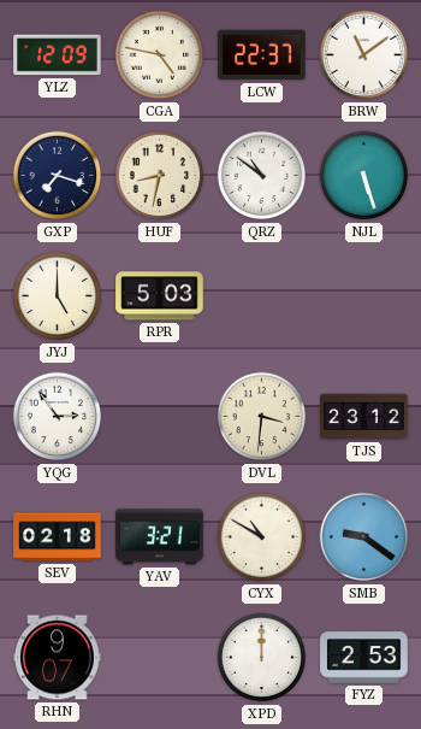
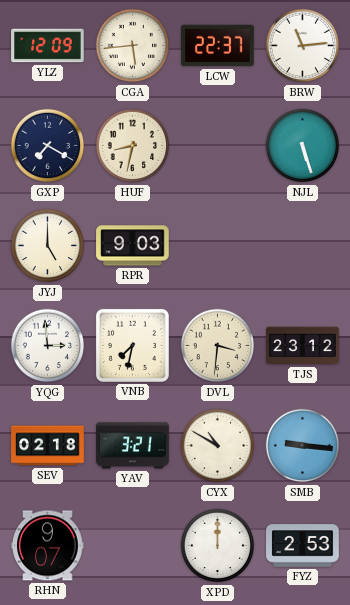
CGA: 4:47 -> 5:44 (133, 46)
BRW: 11:09 -> 11:14 (303, 46)
GXP: 7:18 -> 7:20 (48, 146)
QRZ: 10:51 -> none (262, 176)
RPR: 5:03 -> 9:03 (133, 246)
YQG: 2:54 -> 2:59 (48, 346)
VNB: none -> 7:32 (132, 345)
SMB: 9:21 -> 9:16 (303, 446)
